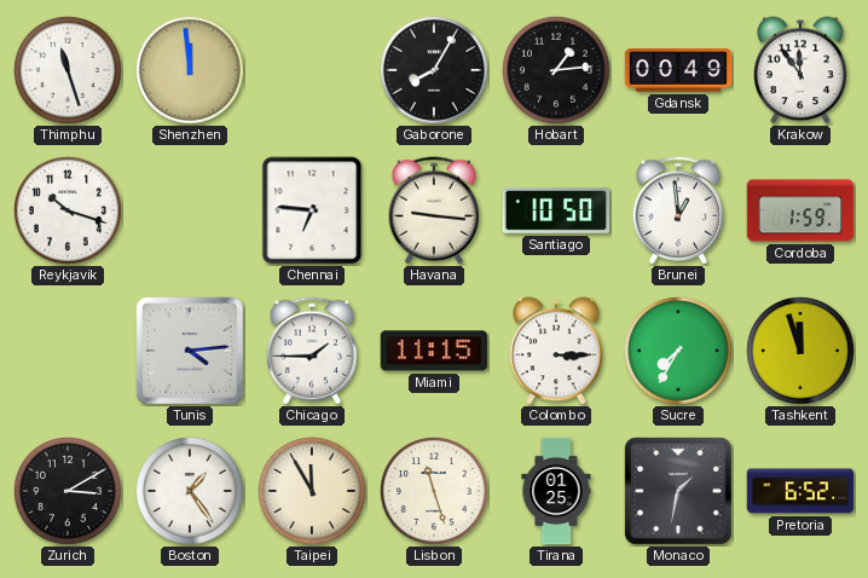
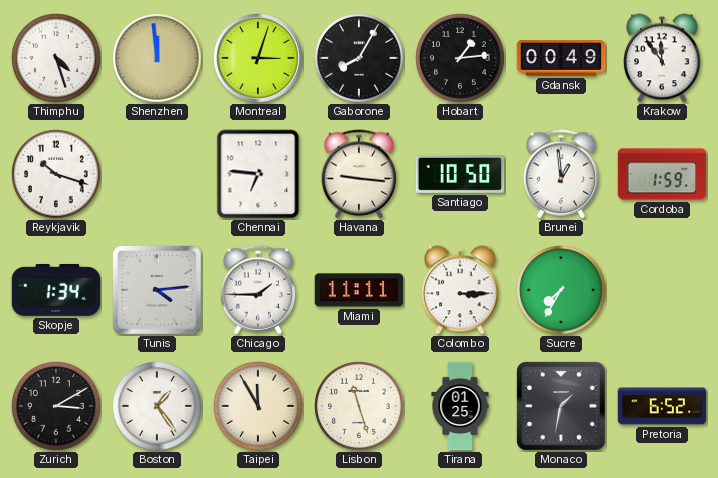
Thimphu: 11:27 -> 4:27 (57, 59)
Montreal: none -> 3:03 (259, 59)
Skopje: none -> 1:34 (56, 290)
Miami: 11:15 -> 11:11 (359, 290)
Tashkent: 11:57 -> none (802, 352)
